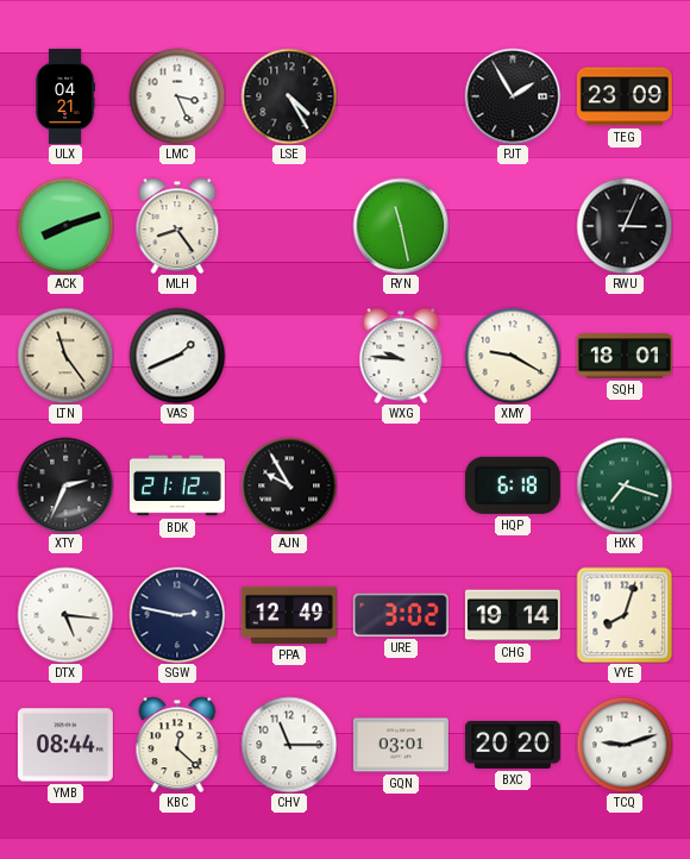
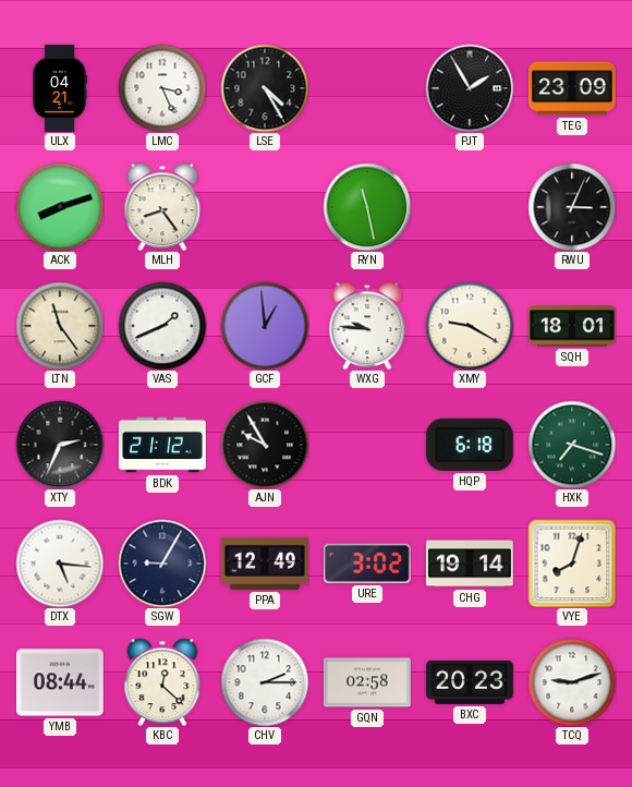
GCF: none -> 12:59 (265, 326)
SGW: 2:47 -> 9:05 (162, 564)
CHV: 11:15 -> 2:15 (265, 682)
GQN: 03:01 -> 02:58 (367, 682)
BXC: 20:20 -> 20:23 (470, 682)
